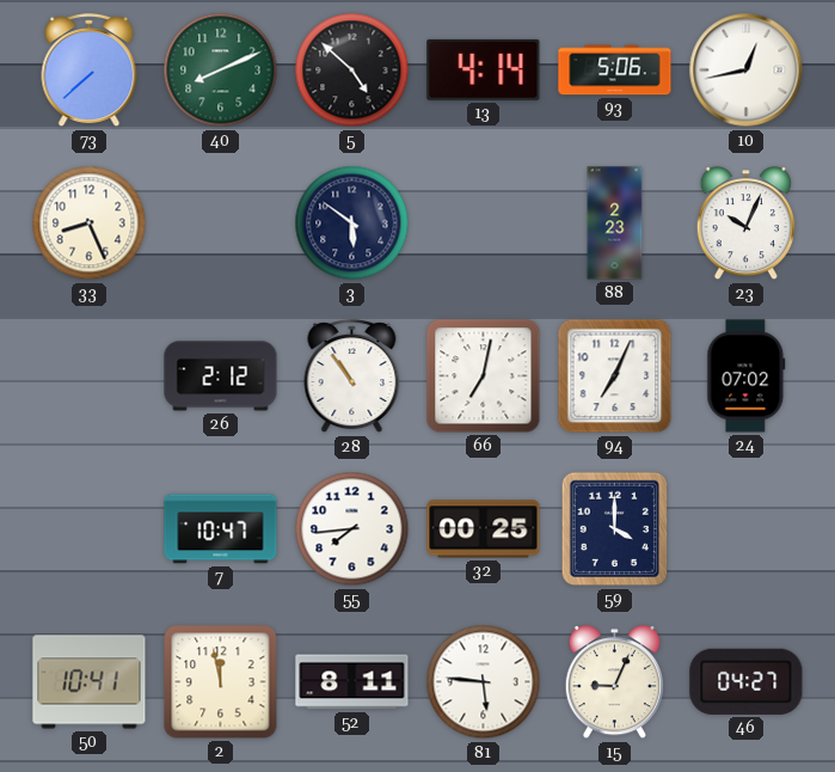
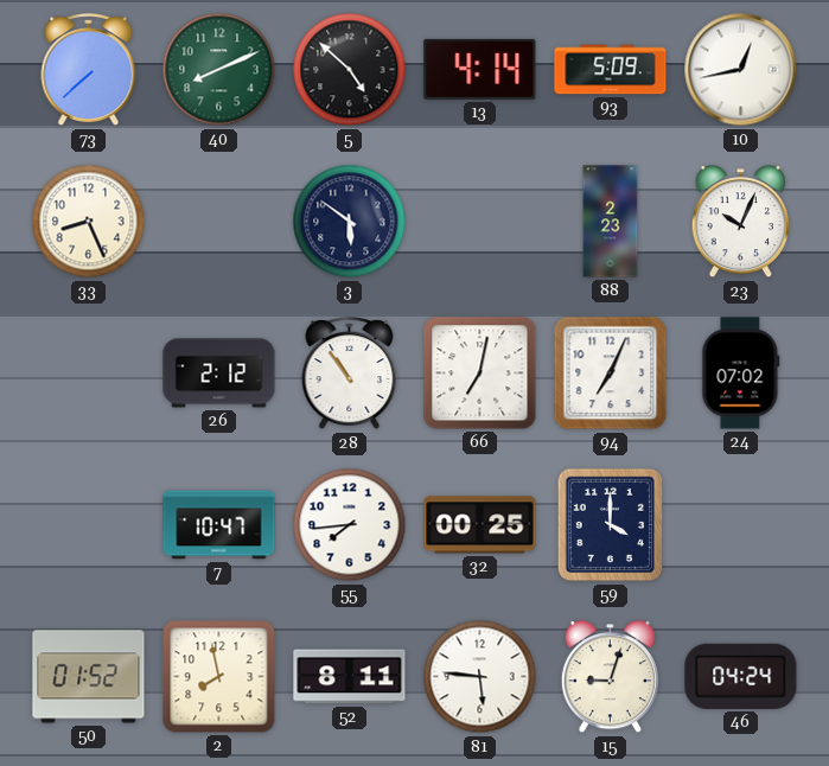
93: 5:06 -> 5:09 (611, 70)
50: 10:41 -> 01:52 (89, 677)
2: 11:58 -> 7:58 (219, 677)
15: 9:04 -> 9:03 (610, 677)
46: 04:27 -> 04:24 (741, 676)
